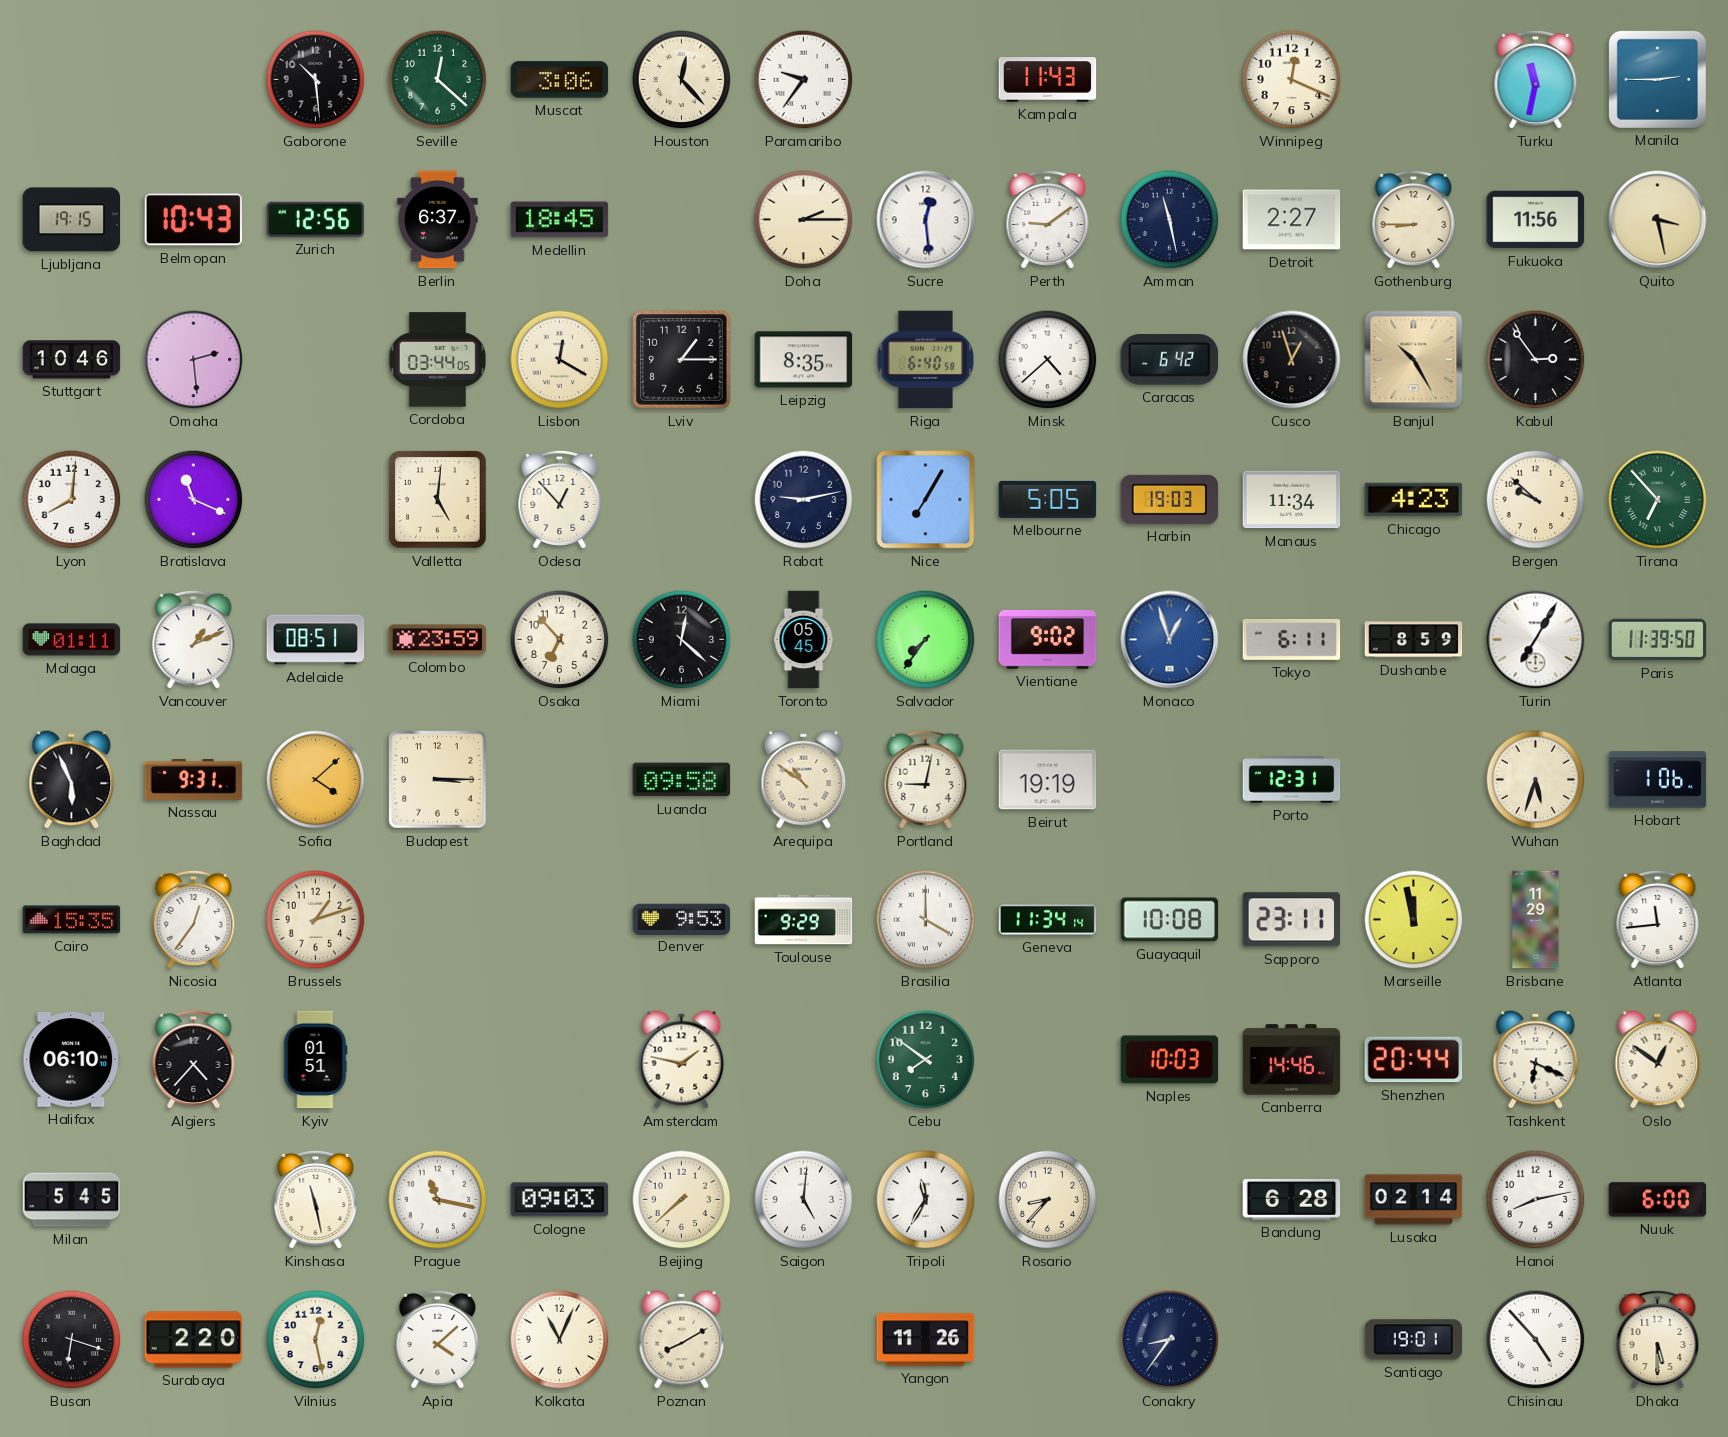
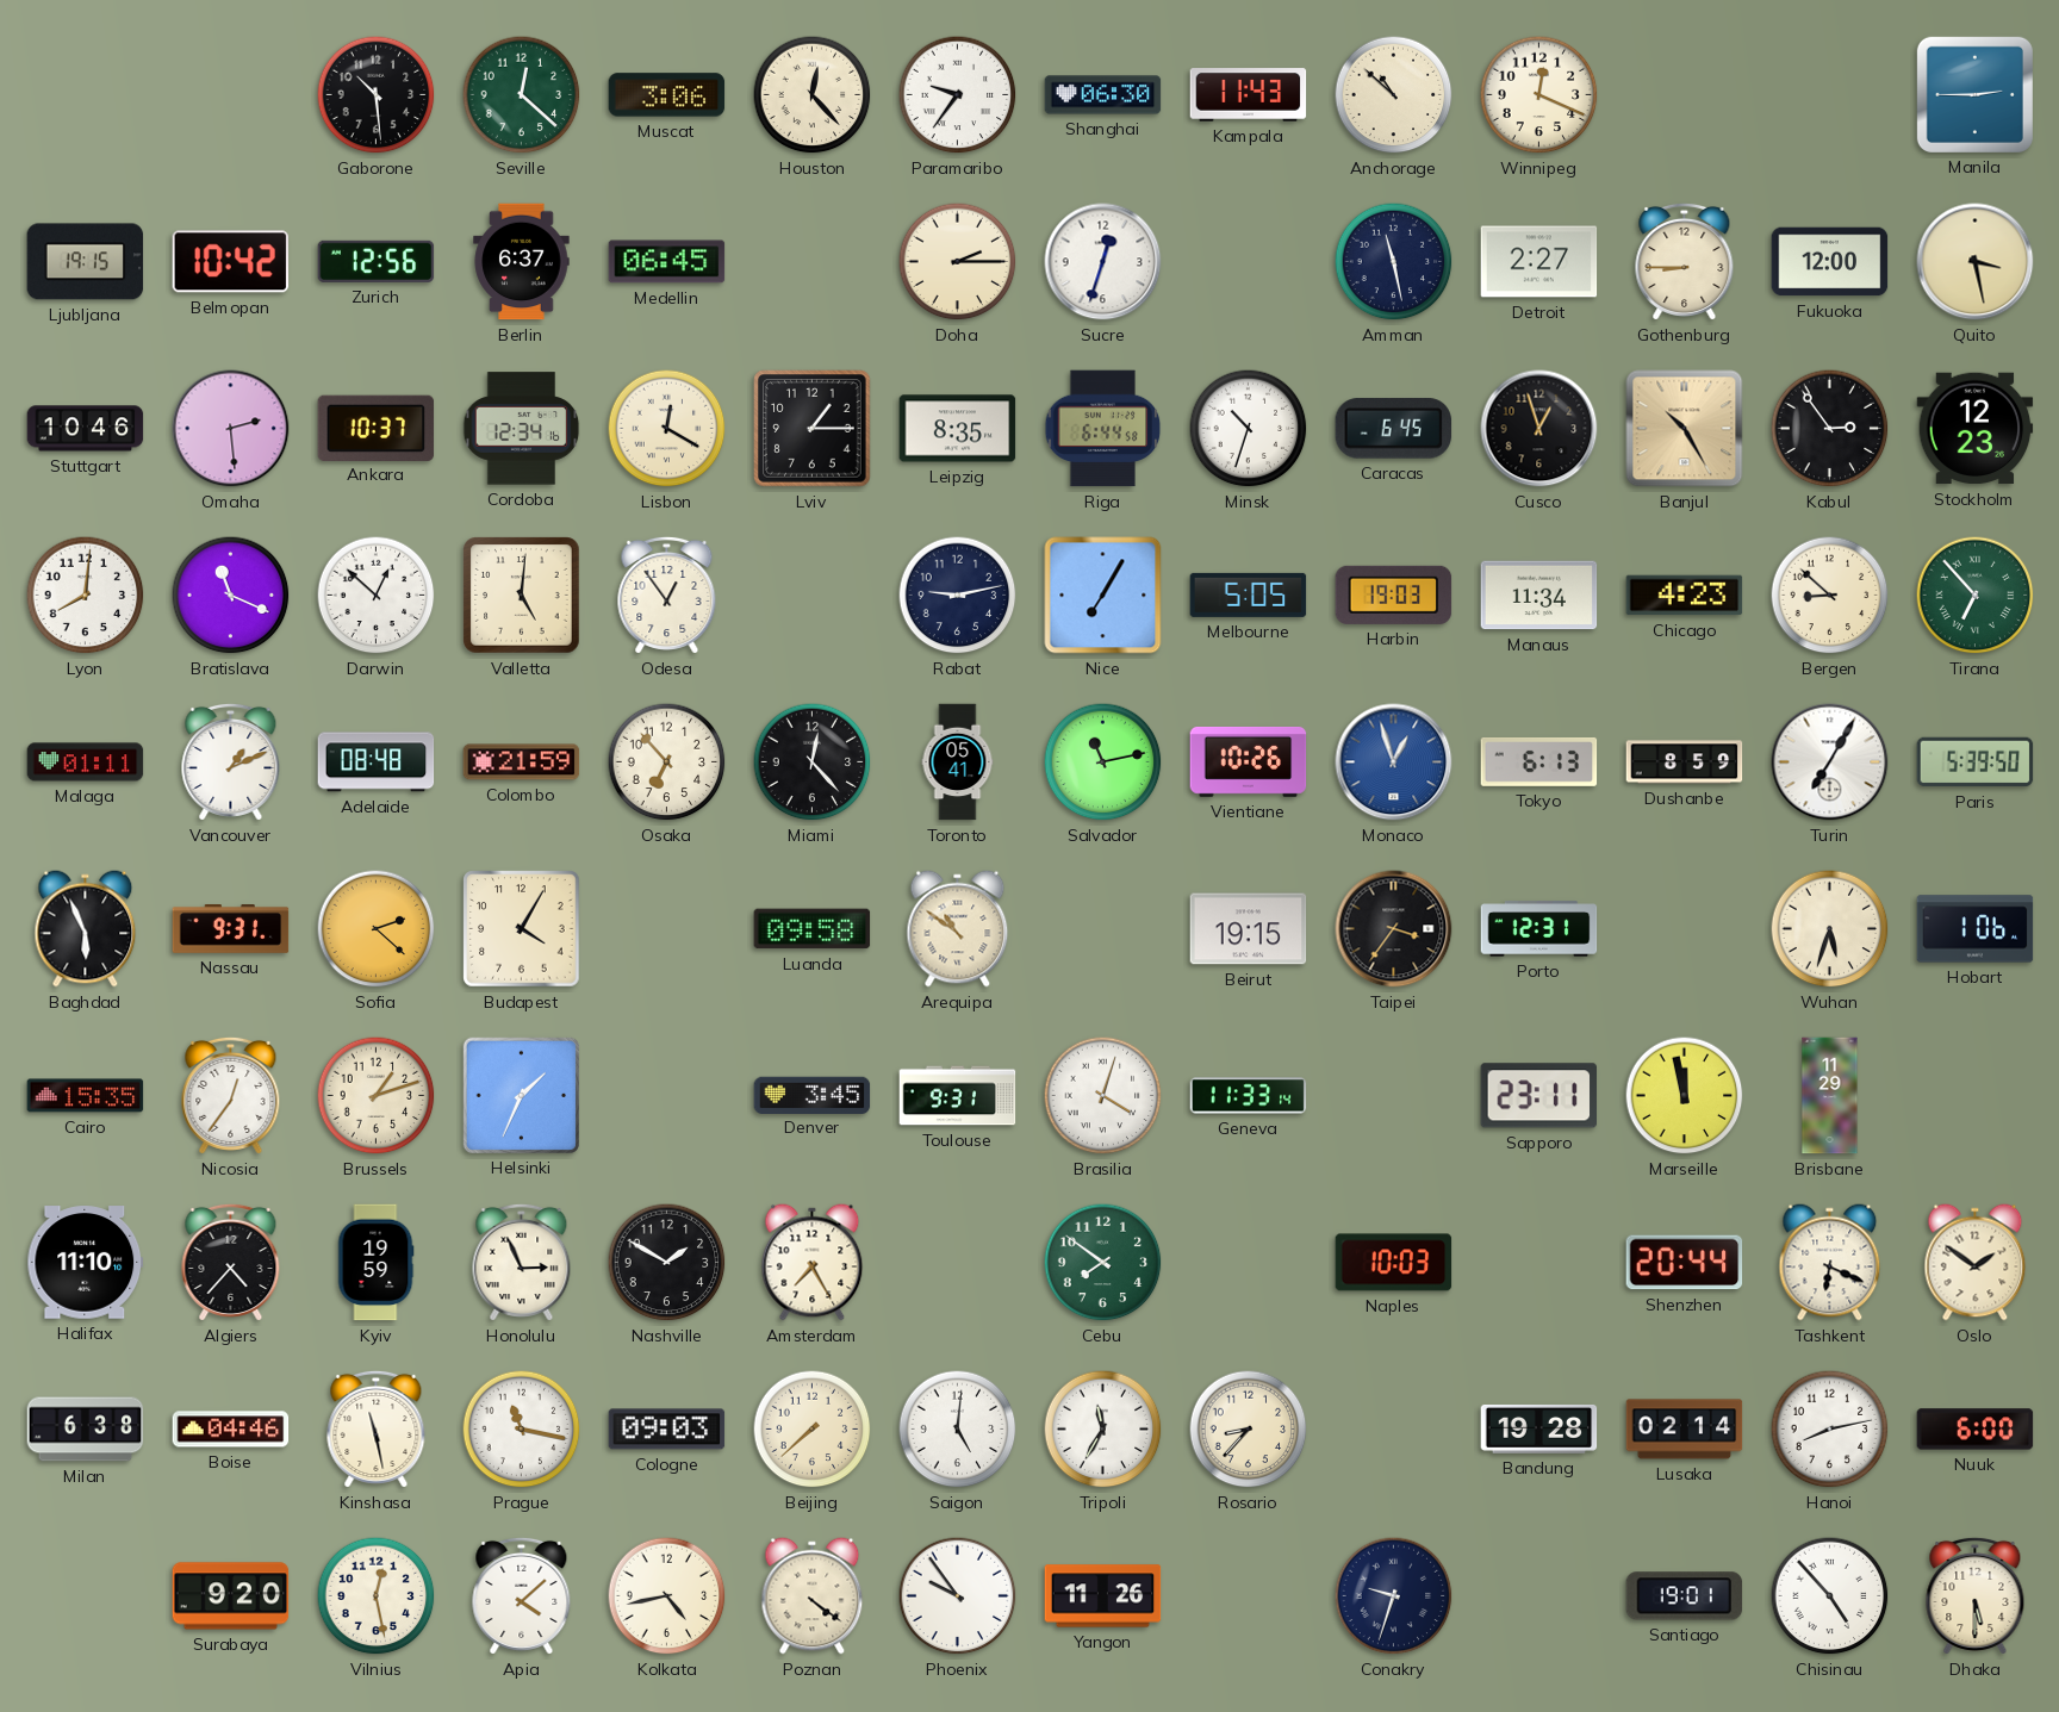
Shanghai: none -> 06:30 (1103, 95)
Anchorage: none -> 10:52 (1394, 95)
Turku: 11:32 -> none (1536, 79)
Belmopan: 10:43 -> 10:42 (231, 262)
Medellin: 18:45 -> 06:45 (667, 262)
Sucre: 12:29 -> 12:33 (1103, 262)
Perth: 9:09 -> none (1048, 219)
Fukuoka: 11:56 -> 12:00 (1830, 262)
Ankara: none -> 10:37 (377, 428)
Cordoba: 03:44 -> 12:34 (522, 429)
Riga: 6:40 -> 6:44 (1103, 429)
Minsk: 4:38 -> 10:33 (1249, 429)
Caracas: 6:42 -> 6:45 (1394, 429)
Stockholm: none -> 12:23 (1976, 429)
Darwin: none -> 12:52 (377, 596)
Odesa: 12:53 -> 12:54 (667, 594)
Bergen: 9:52 -> 8:52 (1830, 596)
Adelaide: 08:51 -> 08:48 (377, 762)
Colombo: 23:59 -> 21:59 (522, 762)
Miami: 12:22 -> 12:23 (813, 762)
Toronto: 05:45 -> 05:41 (958, 762)
Salvador: 7:36 -> 11:13 (1103, 762)
Vientiane: 9:02 -> 10:26 (1249, 761)
Tokyo: 6:11 -> 6:13 (1539, 761)
Paris: 11:39 -> 5:39 (1976, 762)
Sofia: 4:08 -> 2:22 (377, 929)
Budapest: 3:15 -> 4:05 (522, 929)
Portland: 9:02 -> none (926, 779)
Beirut: 19:19 -> 19:15 (1249, 929)
Taipei: none -> 3:36 (1394, 929)
Helsinki: none -> 1:34 (521, 1095)
Denver: 9:53 -> 3:45 (813, 1095)
Toulouse: 9:29 -> 9:31 (958, 1096)
Brasilia: 4:00 -> 4:03 (1103, 1096)
Geneva: 11:34 -> 11:33 (1249, 1096)
Guayaquil: 10:08 -> none (1170, 920)
Atlanta: 11:44 -> none (1658, 919)
Halifax: 06:10 -> 11:10 (86, 1263)
Kyiv: 01:51 -> 19:59 (375, 1263)
Honolulu: none -> 2:56 (522, 1262)
Nashville: none -> 1:50 (667, 1263)
Amsterdam: 1:47 -> 7:25 (813, 1263)
Canberra: 14:46 -> none (1292, 1060)
Oslo: 12:51 -> 1:51 (1976, 1263)
Milan: 5:45 -> 6:38 (86, 1430)
Boise: none -> 04:46 (231, 1430)
Bandung: 6:28 -> 19:28 (1539, 1428)
Busan: 6:18 -> none (72, 1340)
Surabaya: 2:20 -> 9:20 (231, 1596)
Kolkata: 11:04 -> 4:43 (667, 1596)
Poznan: 8:10 -> 4:21 (813, 1596)
Phoenix: none -> 9:54 (958, 1596)
Conakry: 8:36 -> 9:33 (1394, 1596)
